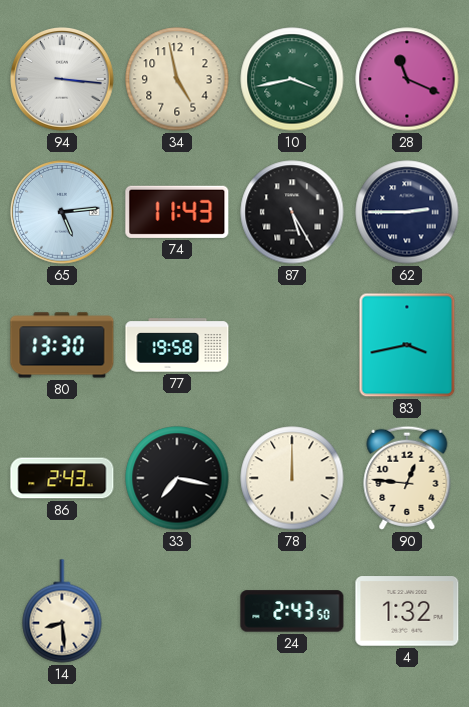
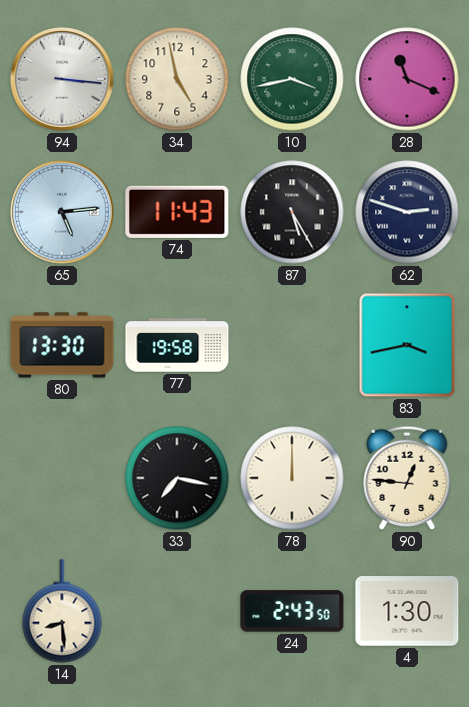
62: 2:45 -> 2:48 (407, 212)
86: 2:43 -> none (62, 478)
4: 1:32 -> 1:30 (407, 611)
